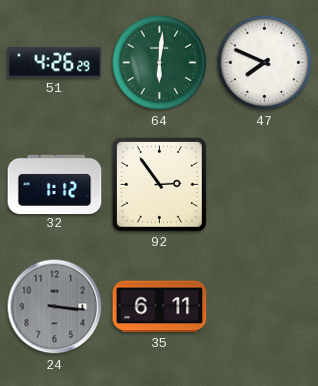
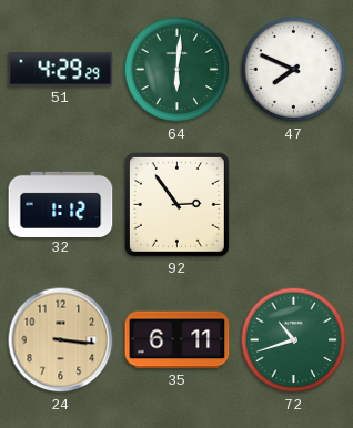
51: 4:26 -> 4:29 (61, 70)
24 dial: grey -> champagne (61, 340)
72: none -> 10:42 (294, 340)
